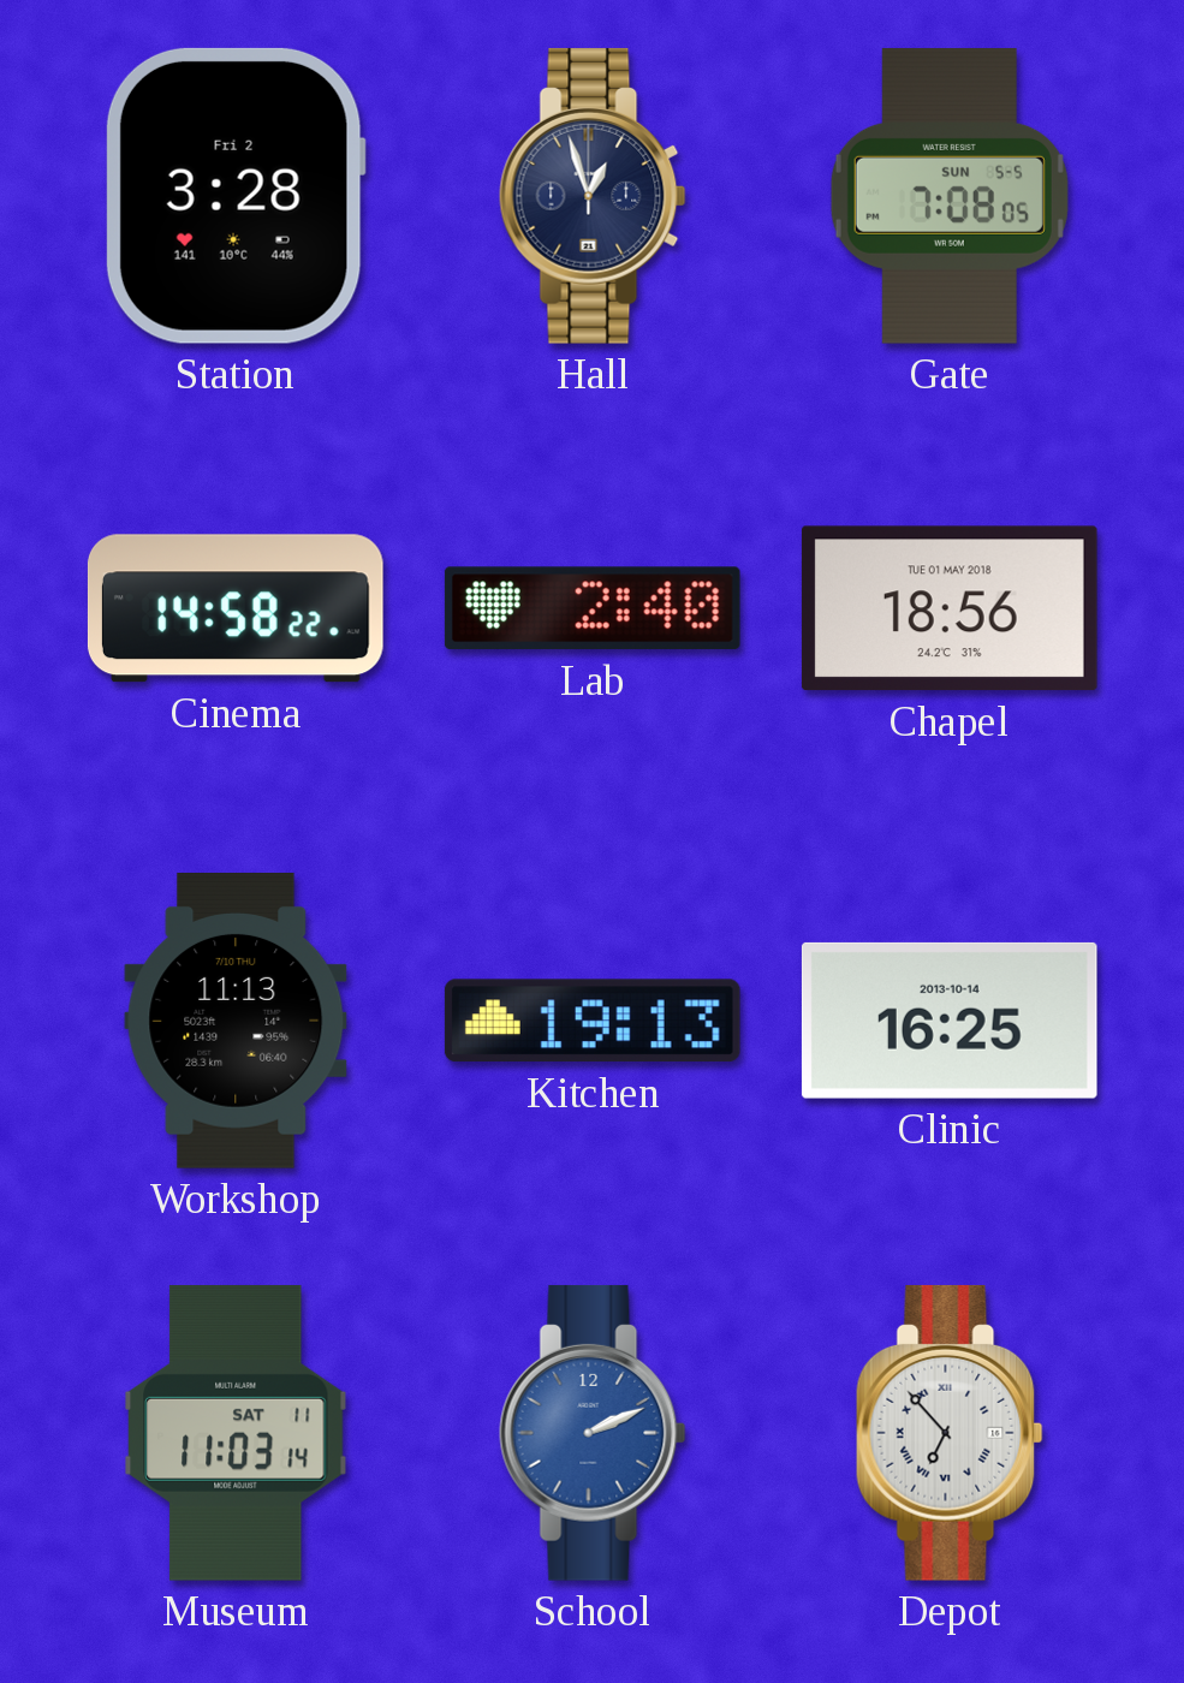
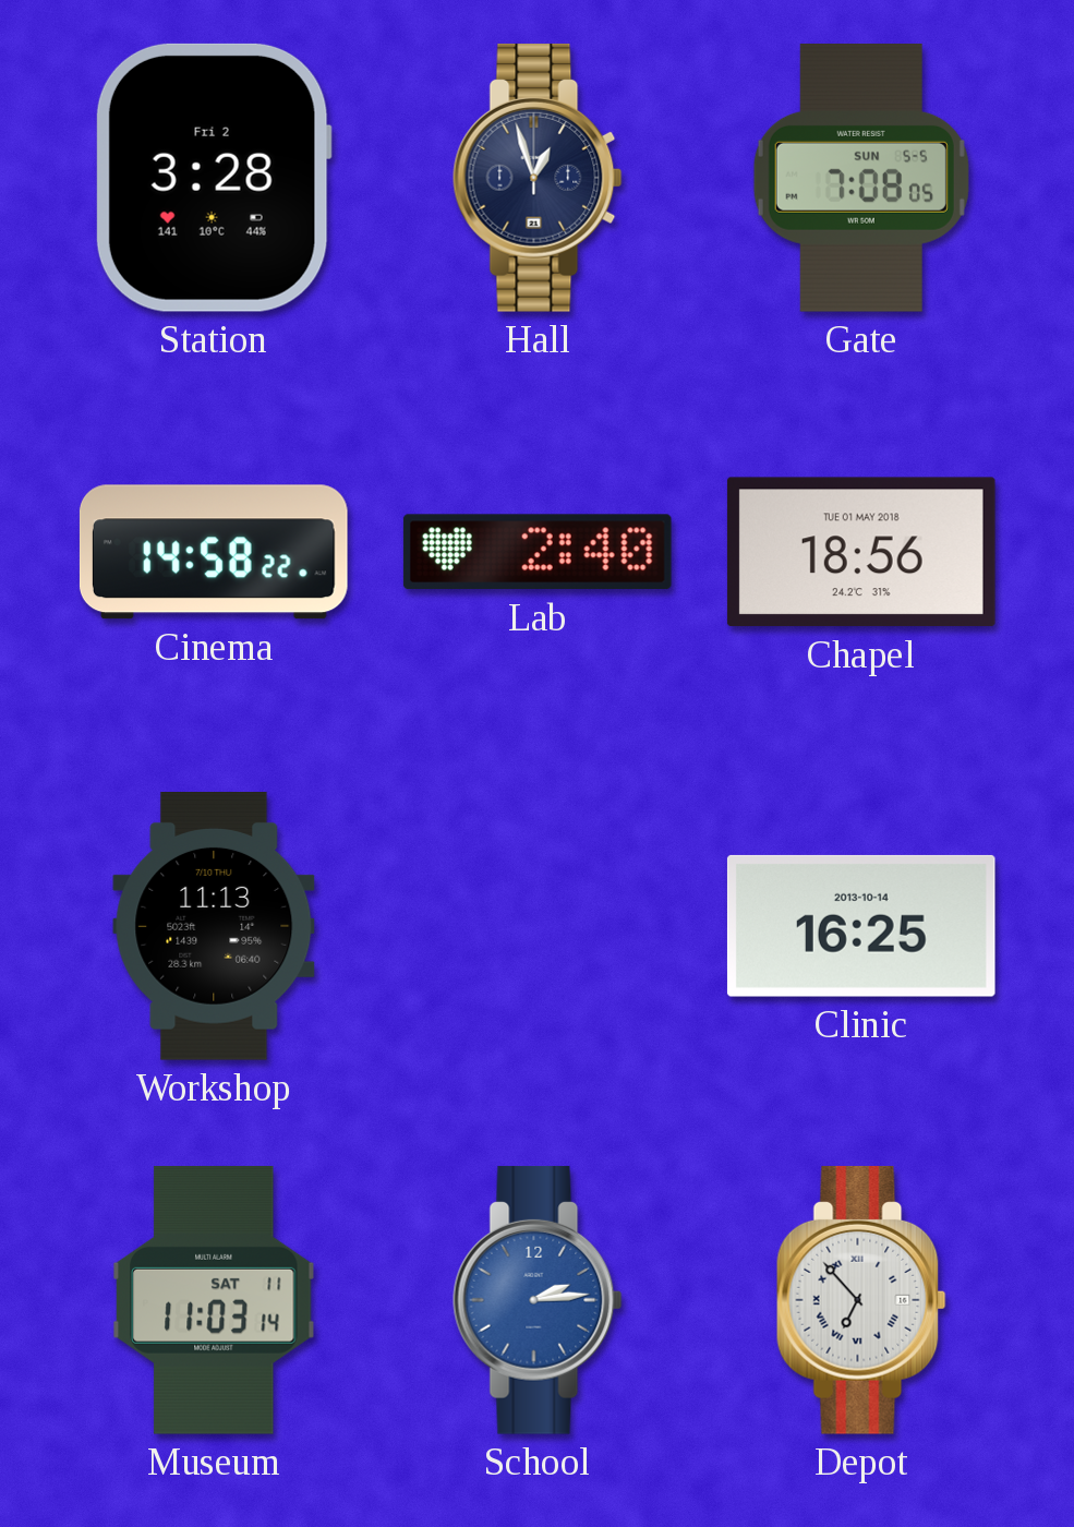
Kitchen: 19:13 -> none (593, 1021)
School: 2:11 -> 2:14 (538, 1300)
